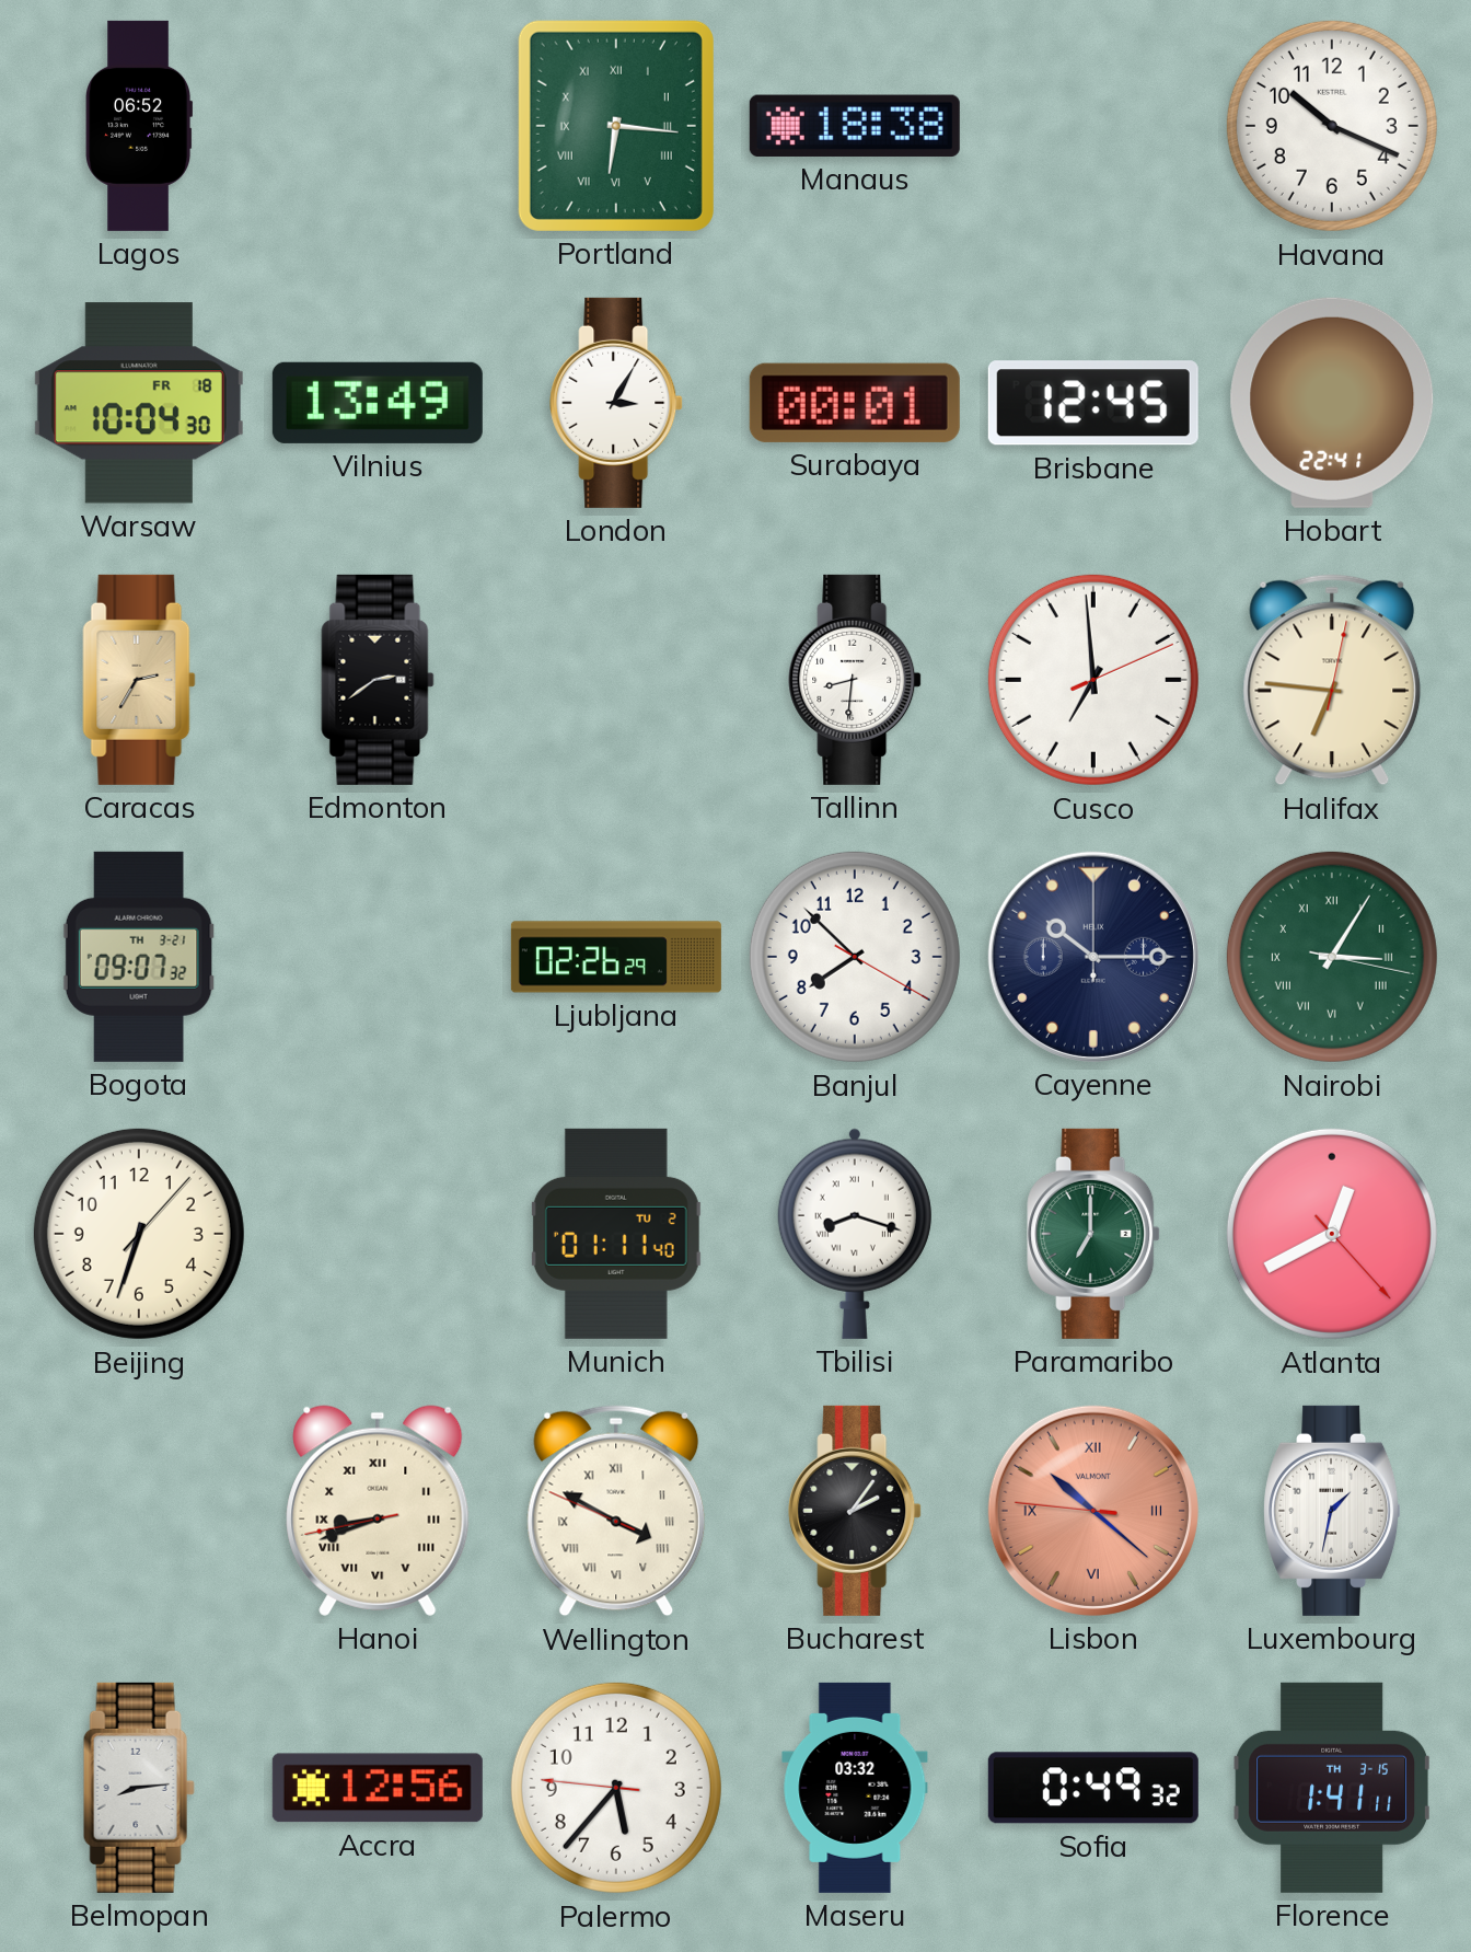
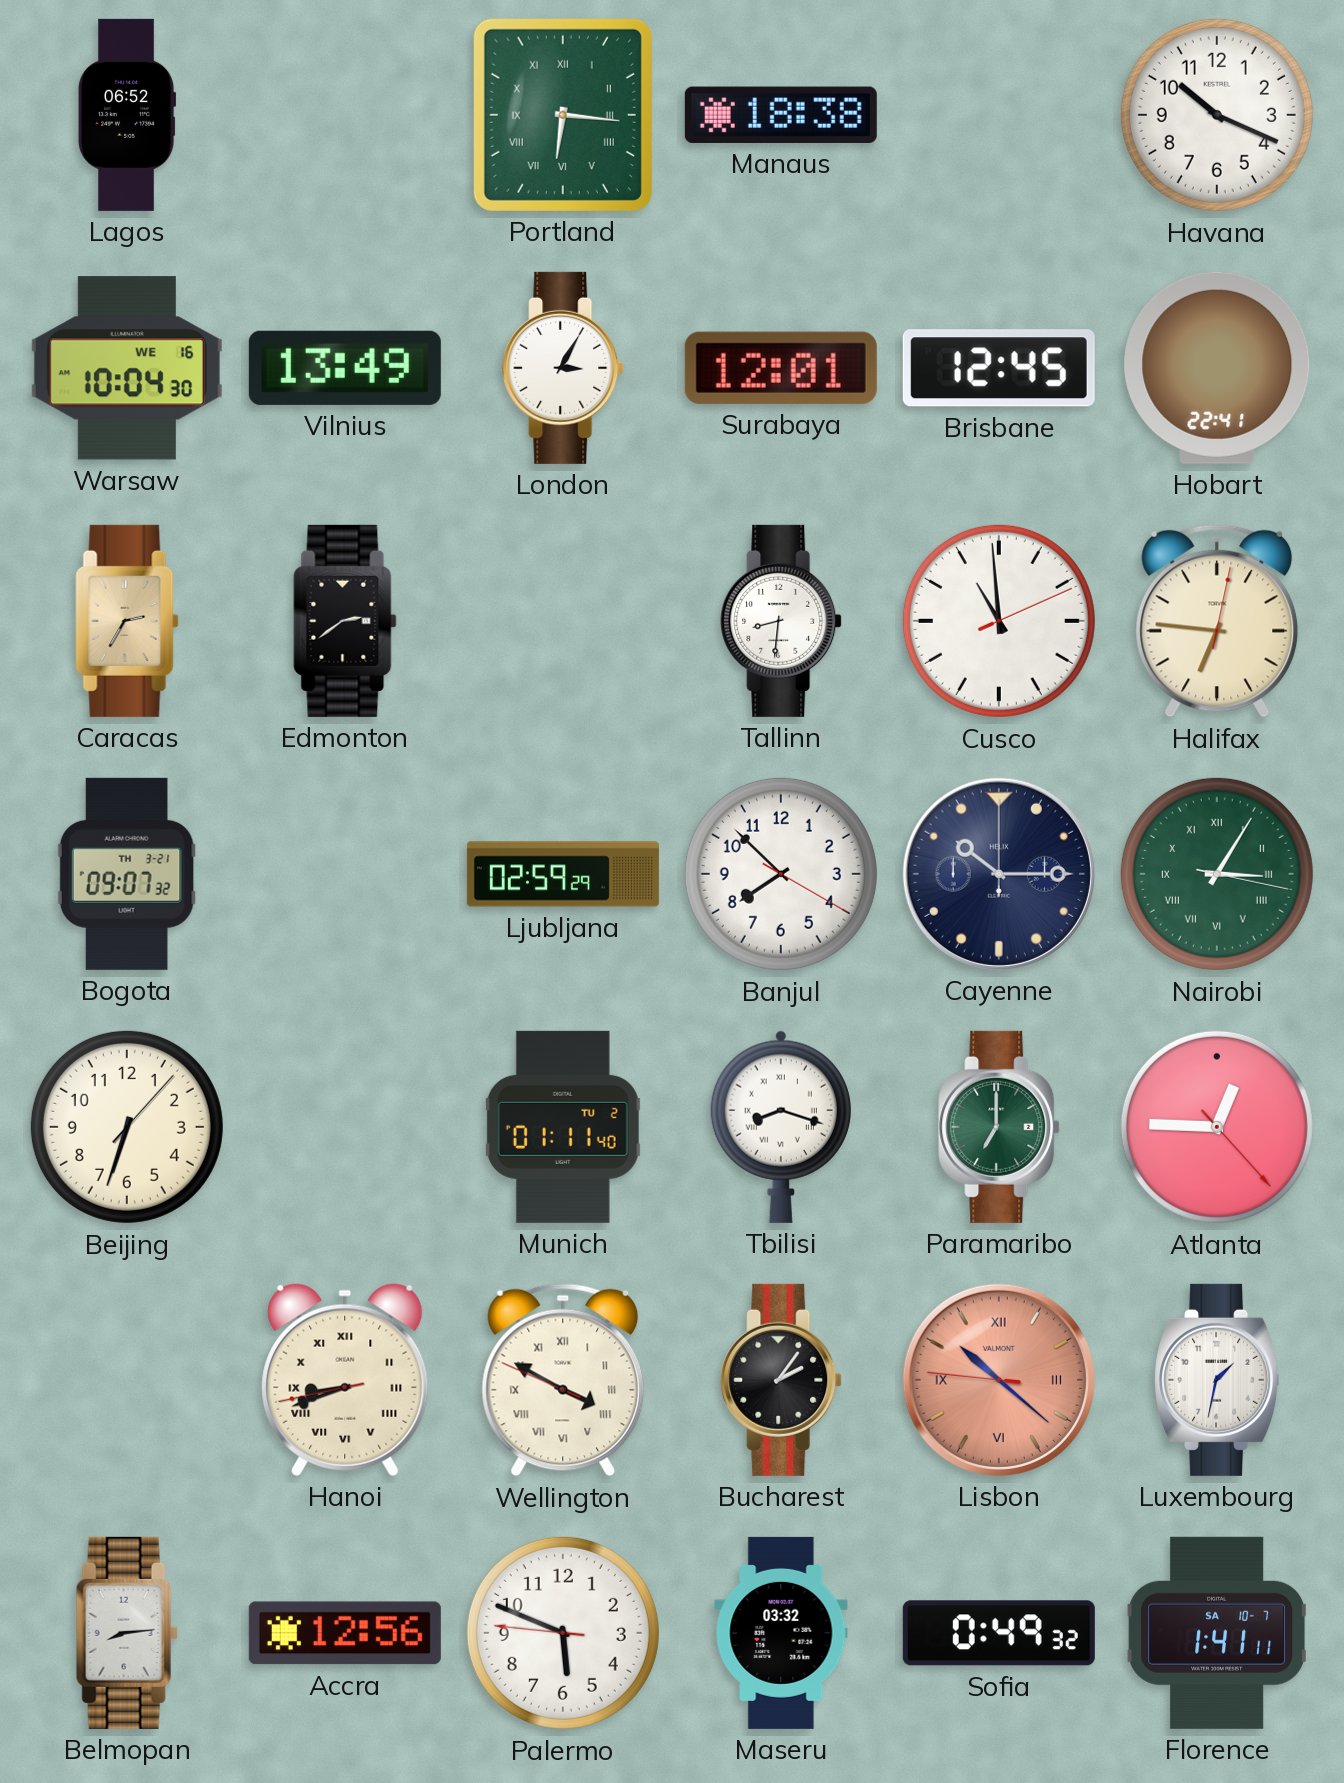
Warsaw date: FR 18 -> WE 16 (127, 368)
Surabaya: 00:01 -> 12:01 (781, 368)
Cusco: 6:59 -> 10:59 (999, 621)
Ljubljana: 02:26 -> 02:59 (563, 874)
Atlanta: 12:40 -> 12:45 (1217, 1127)
Palermo: 5:36 -> 5:48 (563, 1633)
Florence date: TH 3-15 -> SA 10-7 (1217, 1633)
